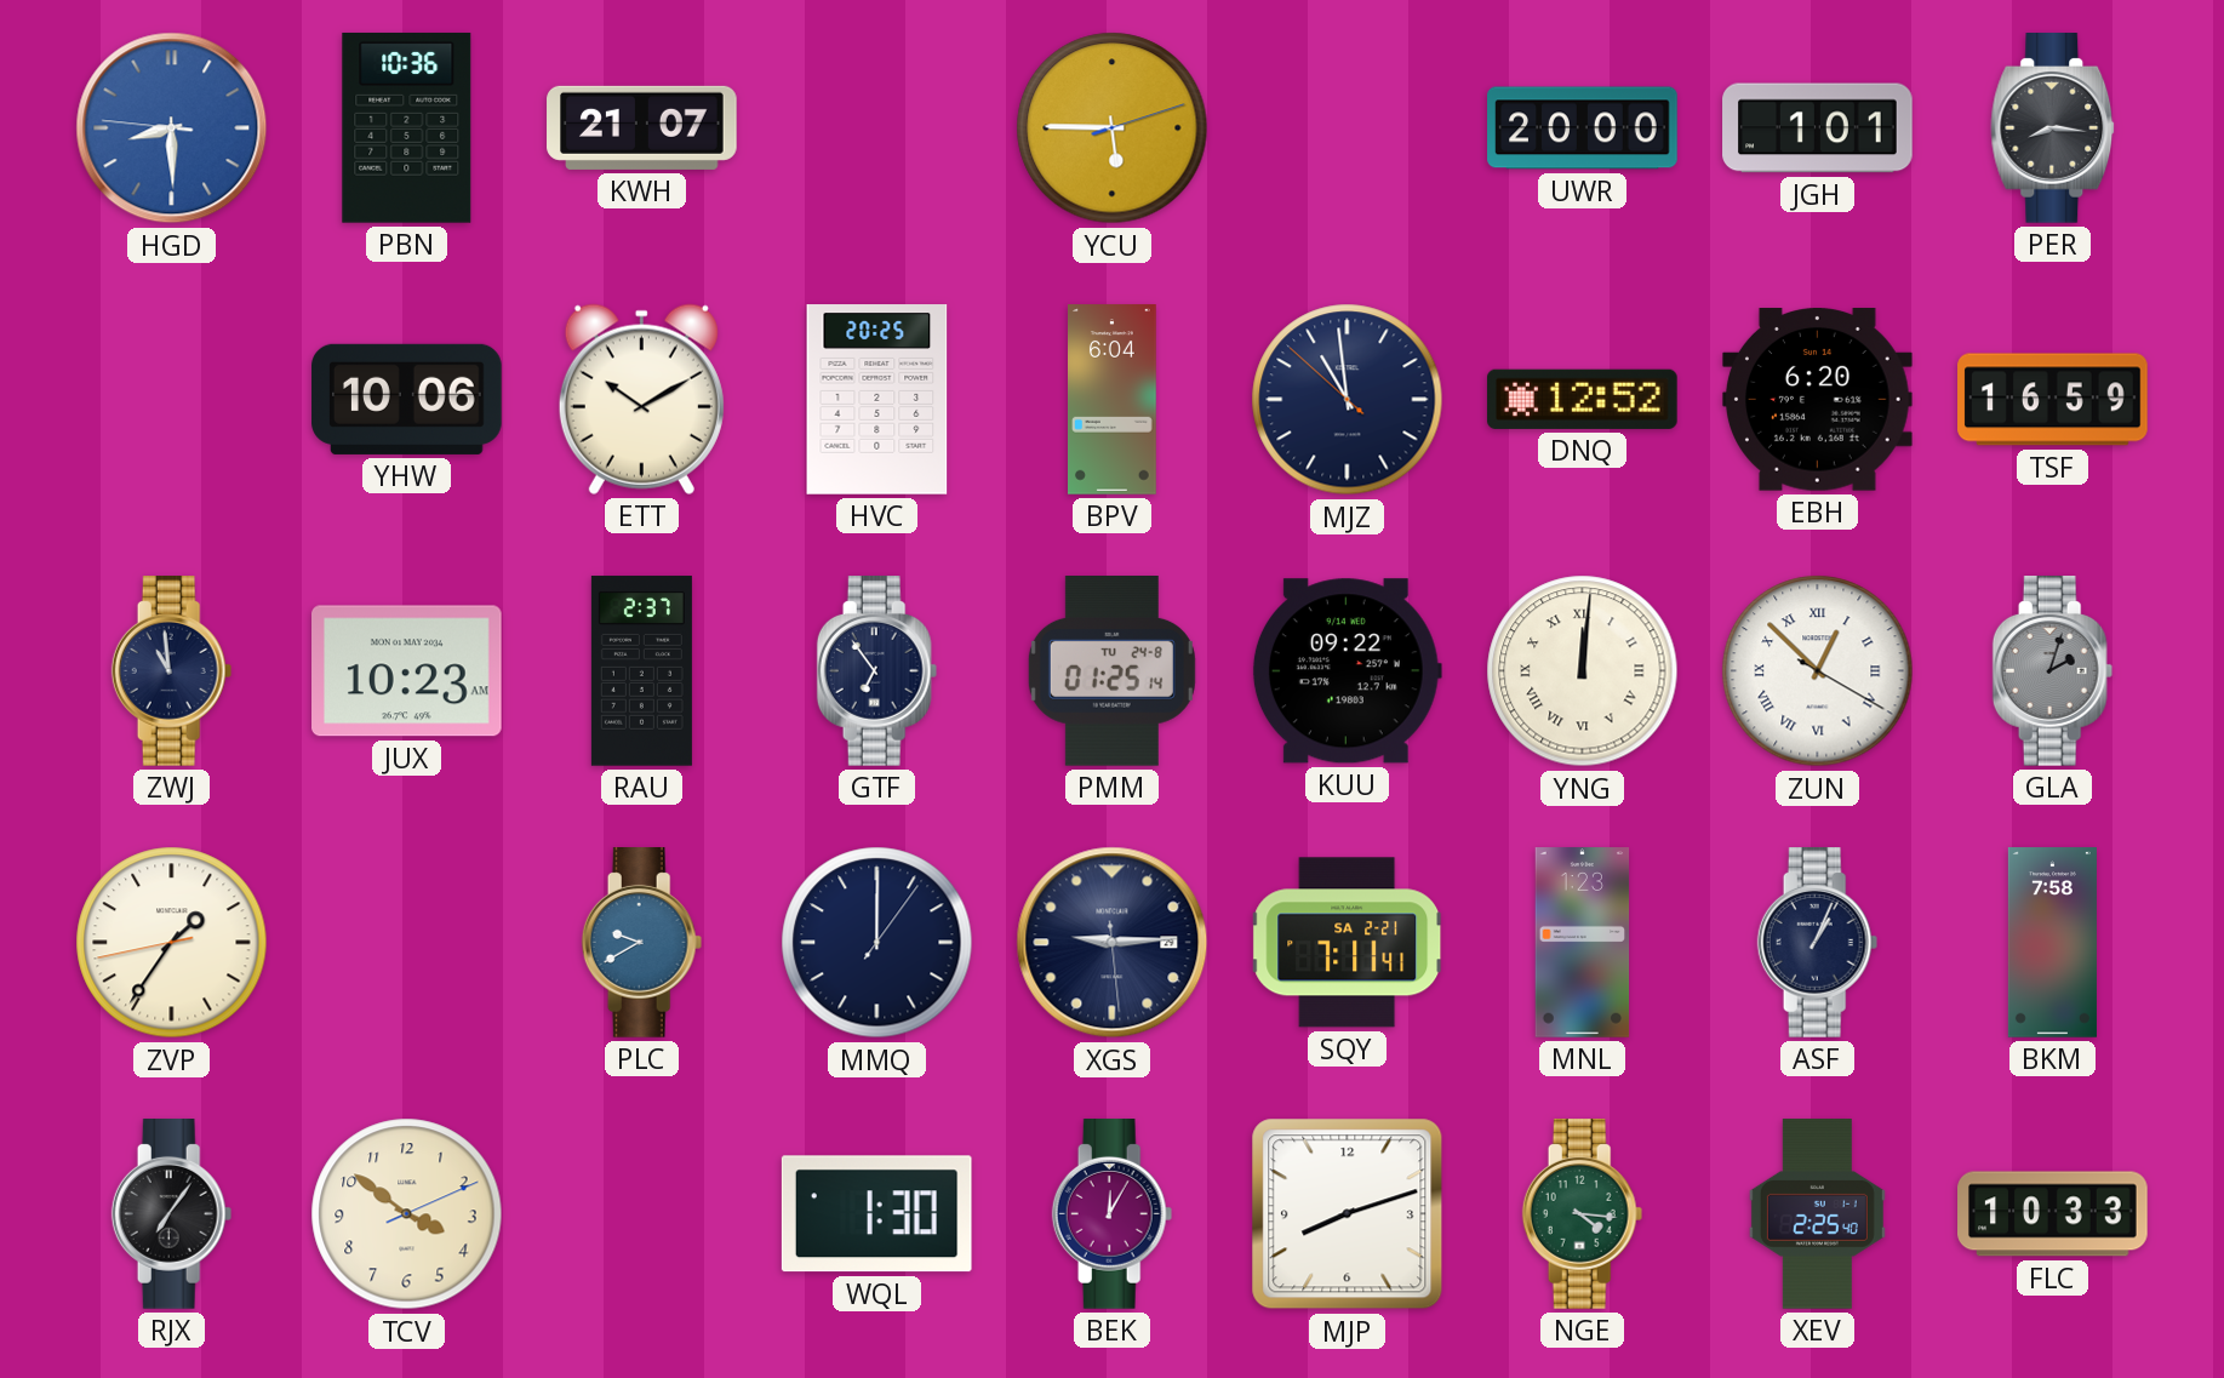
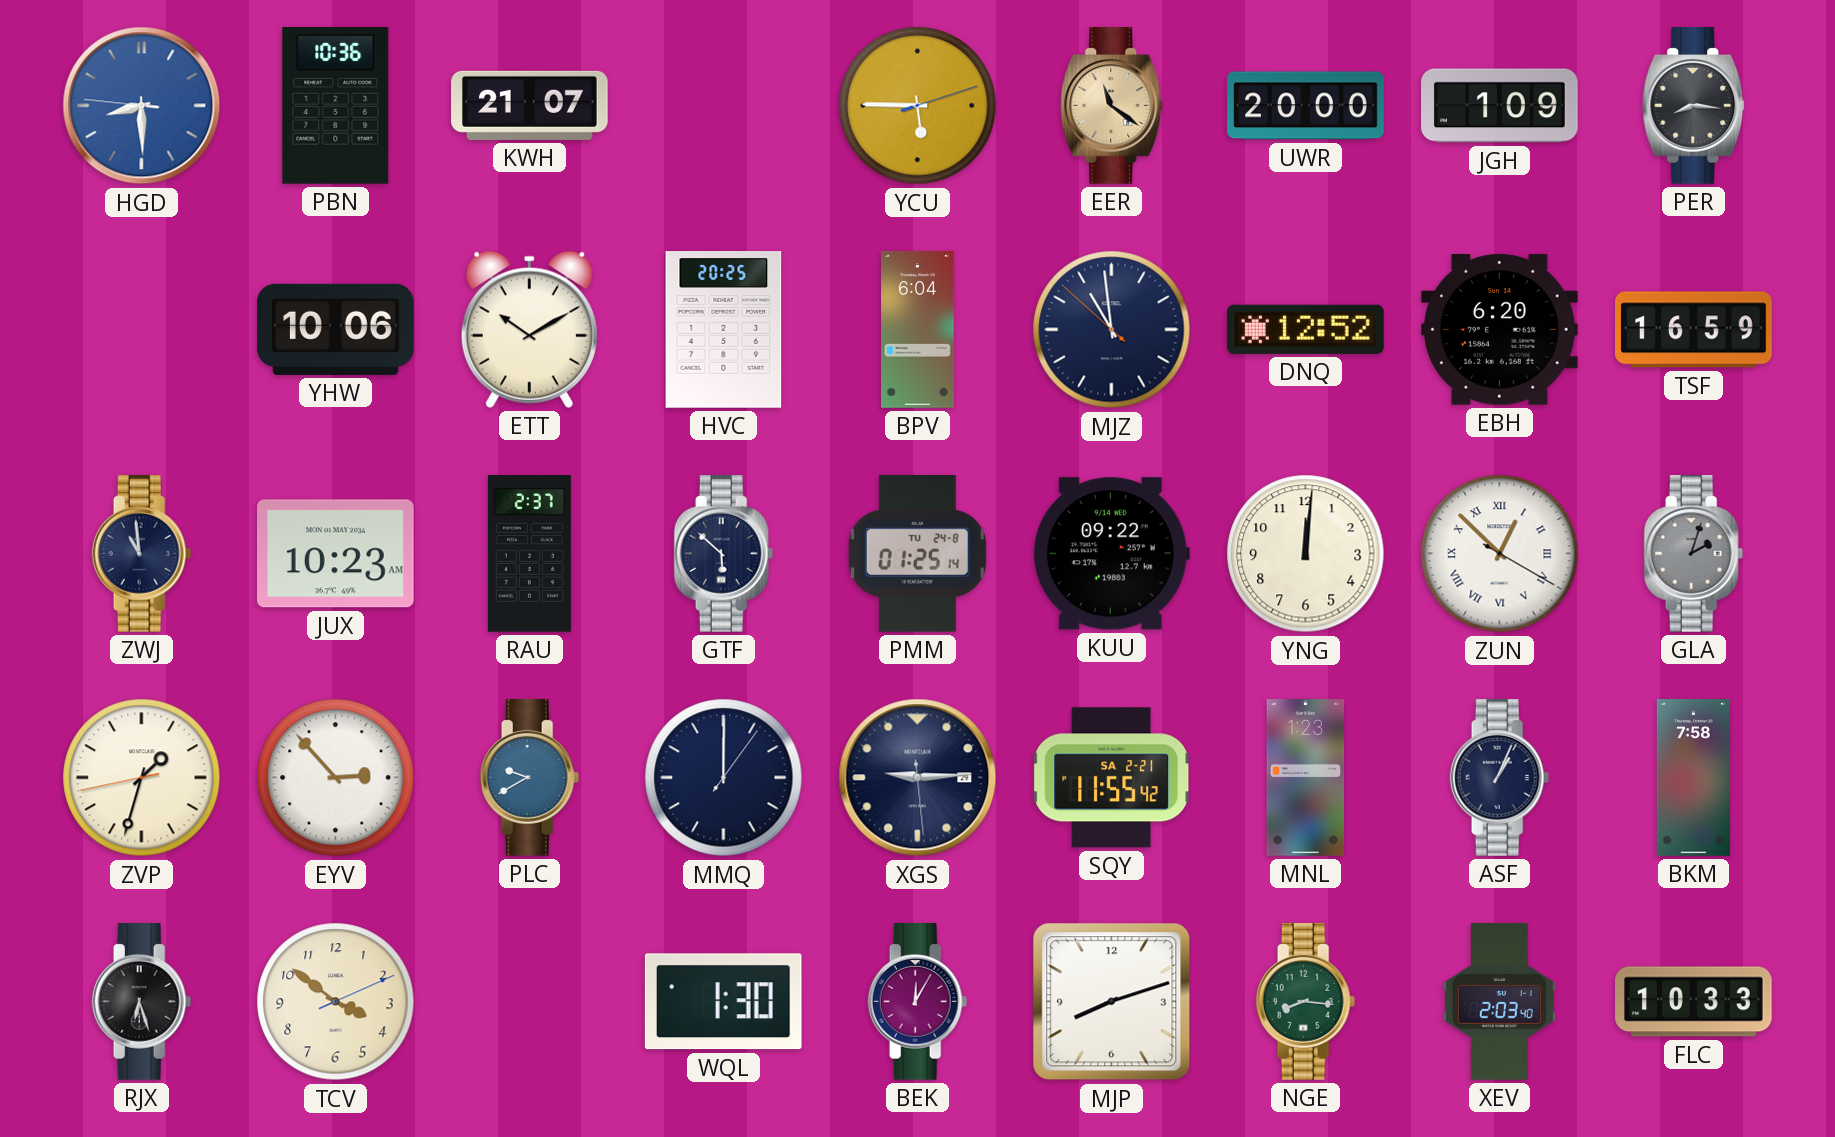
EER: none -> 11:21 (1112, 106)
JGH: 1:01 -> 1:09 (1500, 106)
GTF: 6:54 -> 5:52 (724, 554)
YNG numerals: Roman -> Arabic (1306, 554)
ZVP: 1:35 -> 1:32 (142, 778)
EYV: none -> 2:53 (336, 778)
SQY: 7:11 -> 11:55 (1112, 778)
RJX: 7:06 -> 6:27 (142, 1002)
NGE: 4:16 -> 8:16 (1306, 1002)
XEV: 2:25 -> 2:03 (1499, 1002)
